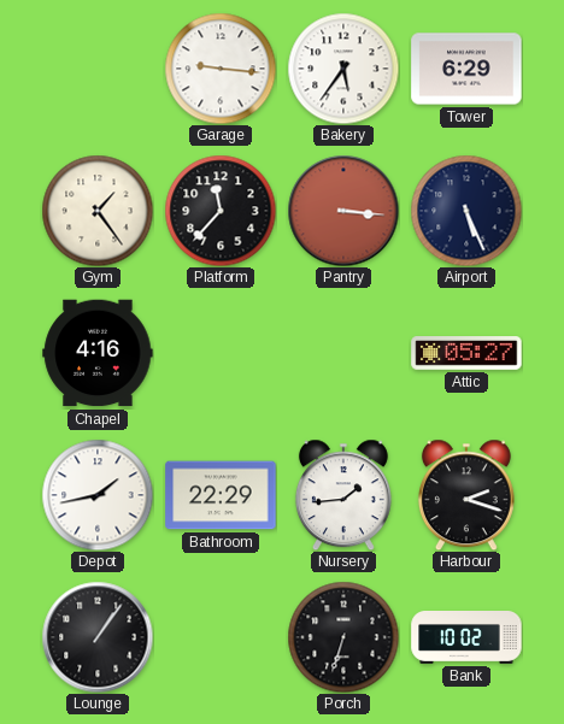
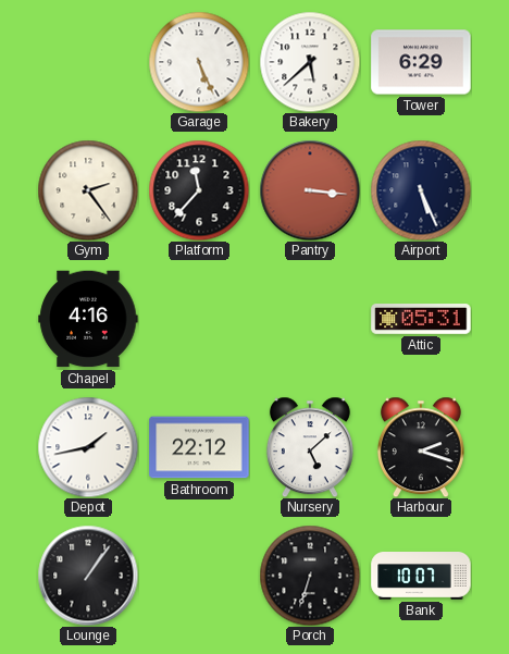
Garage: 9:16 -> 5:26 (199, 62)
Bakery: 5:36 -> 5:38 (310, 62)
Gym: 1:24 -> 2:24 (88, 190)
Attic: 05:27 -> 05:31 (421, 319)
Bathroom: 22:29 -> 22:12 (199, 447)
Nursery: 1:44 -> 5:08 (310, 447)
Bank: 10:02 -> 10:07 (421, 577)
